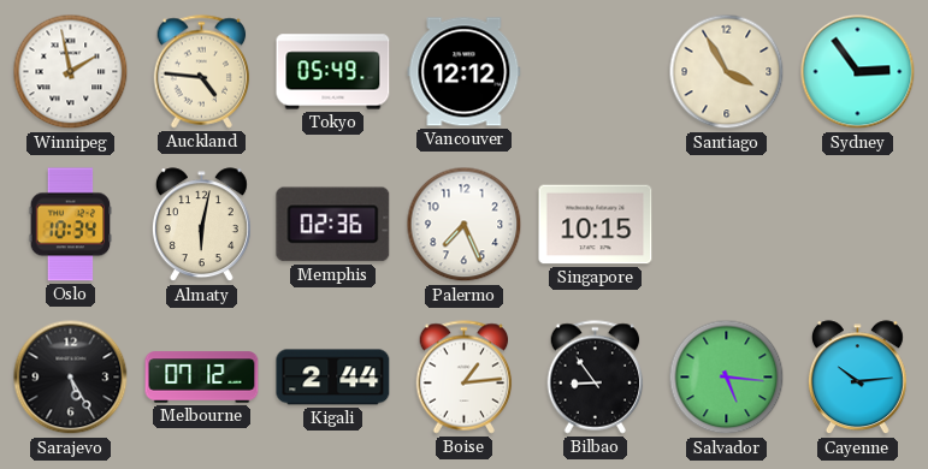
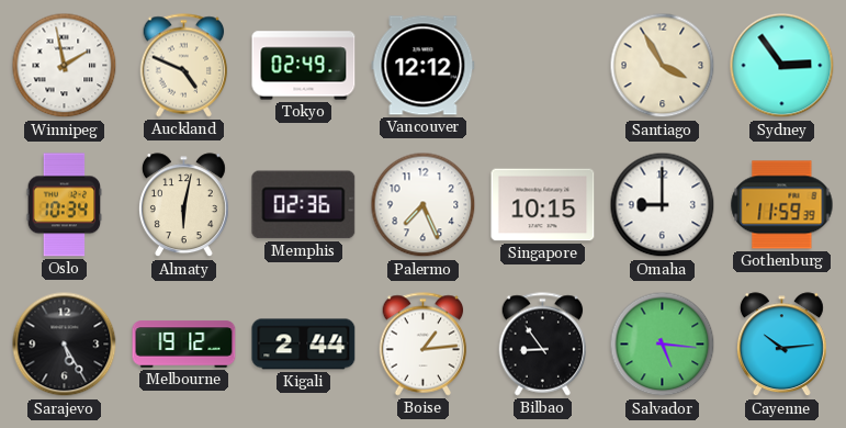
Auckland: 4:46 -> 4:49 (184, 66)
Tokyo: 05:49 -> 02:49 (304, 66)
Omaha: none -> 9:00 (663, 205)
Gothenburg: none -> 11:59 (782, 205)
Melbourne: 07:12 -> 19:12 (184, 345)
